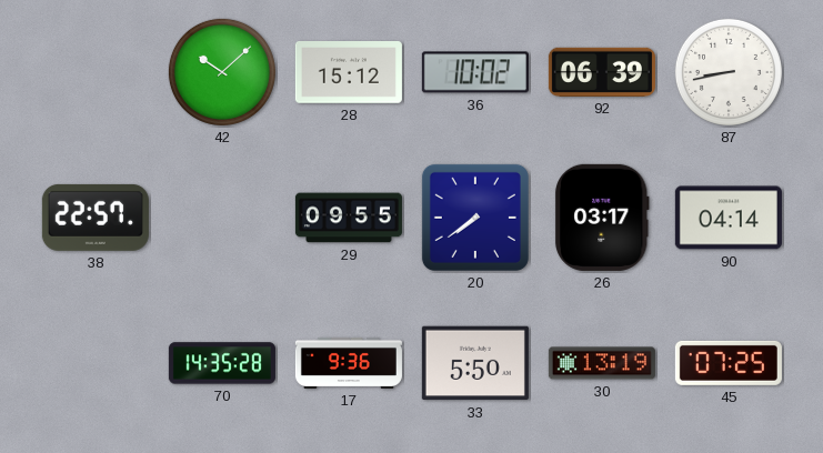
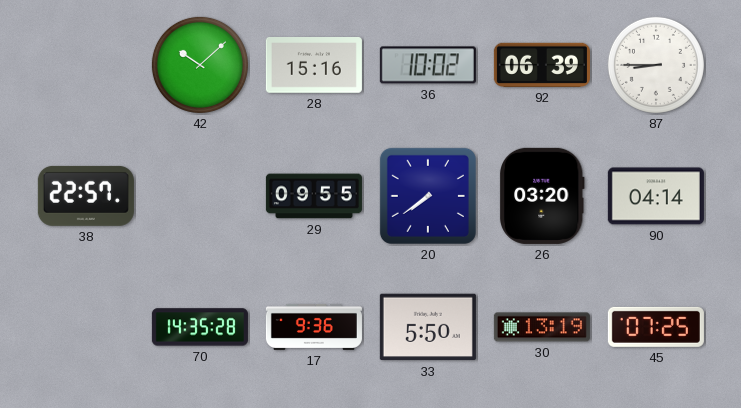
28: 15:12 -> 15:16 (314, 66)
87: 8:43 -> 8:45 (656, 65)
26: 03:17 -> 03:20 (542, 196)
